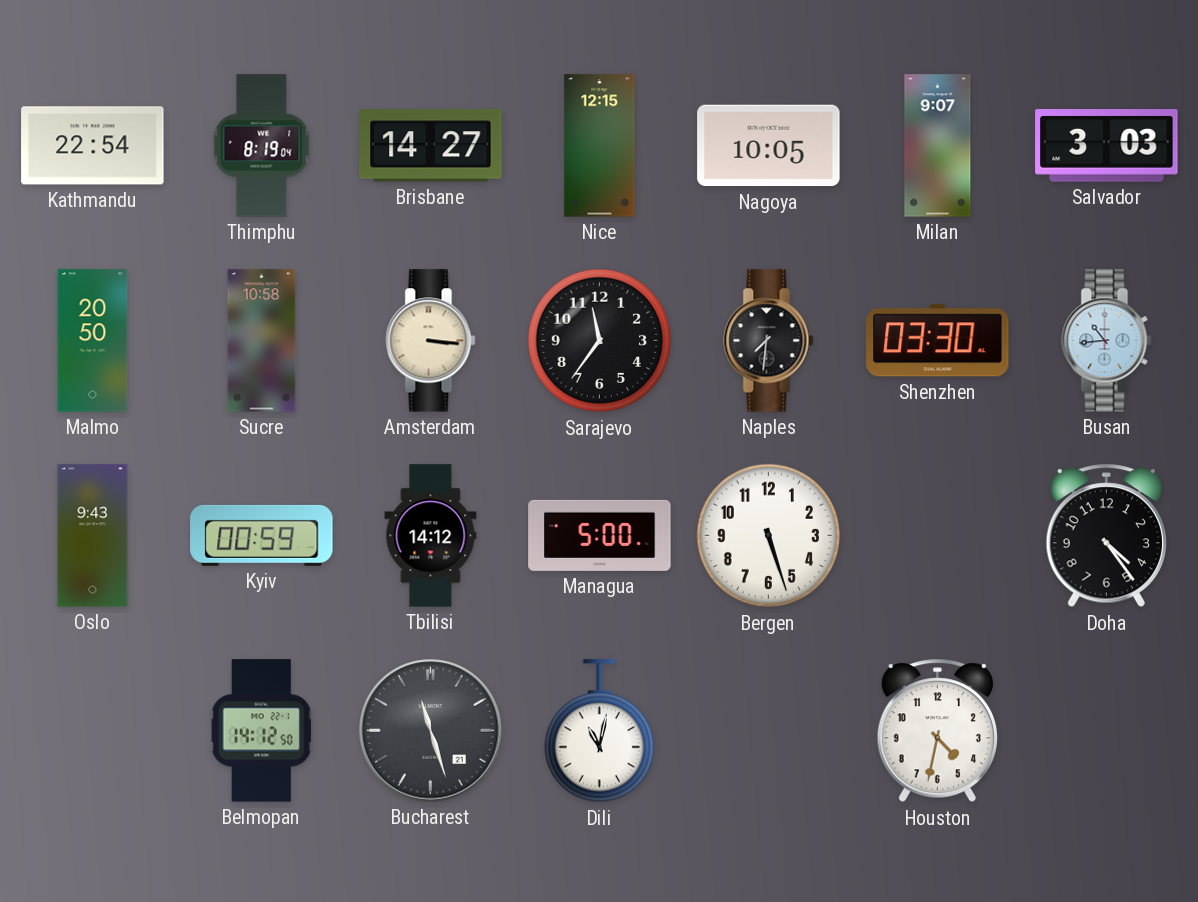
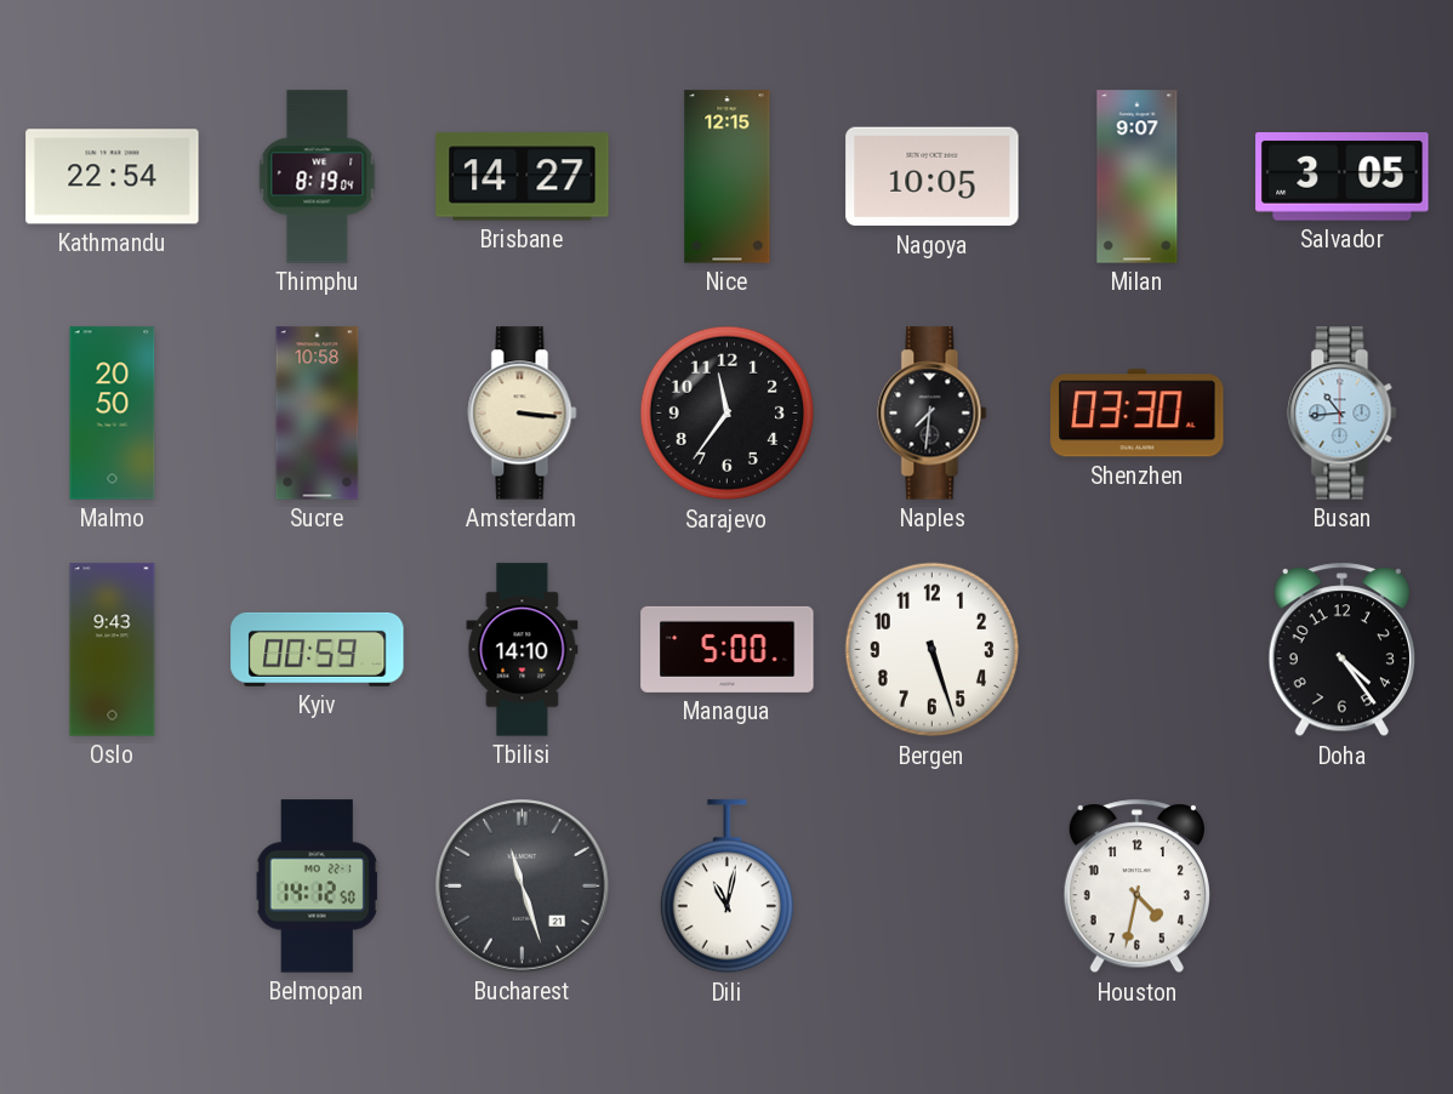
Salvador: 3:03 -> 3:05 (1343, 177)
Tbilisi: 14:12 -> 14:10 (523, 650)
